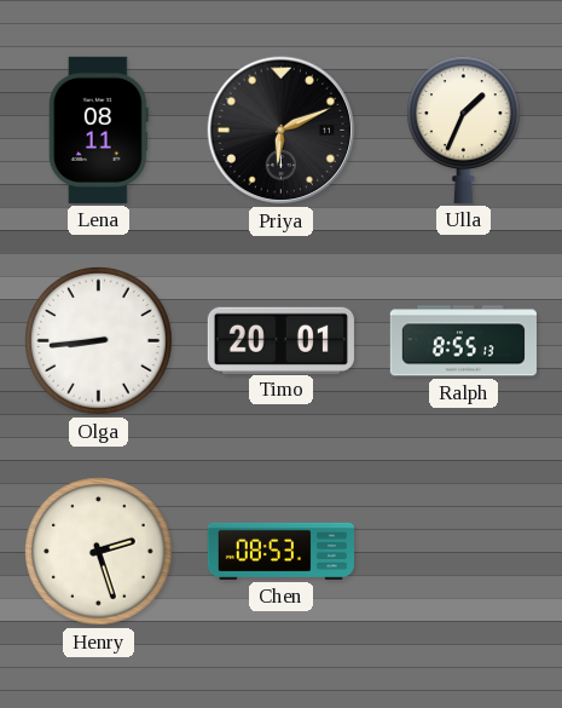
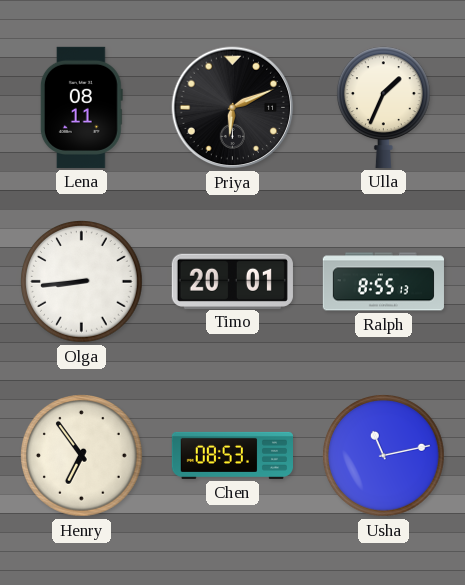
Henry: 2:27 -> 6:54 (82, 456)
Usha: none -> 11:13 (384, 456)
